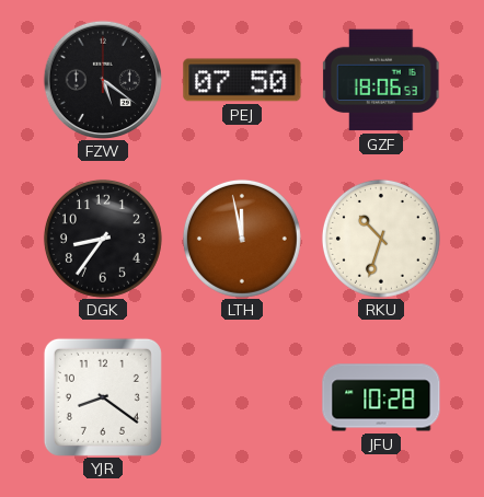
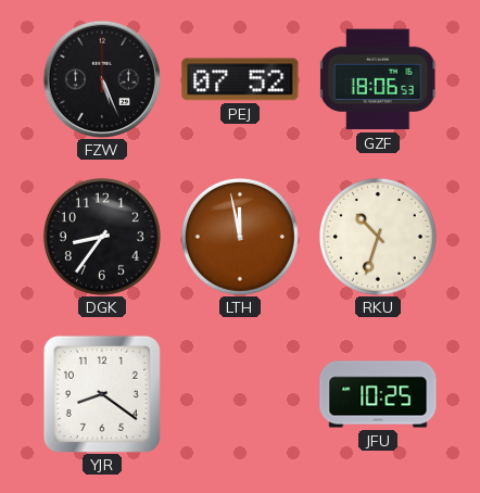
FZW: 5:21 -> 5:26 (102, 79)
PEJ: 07:50 -> 07:52 (240, 79)
JFU: 10:28 -> 10:25 (378, 394)
